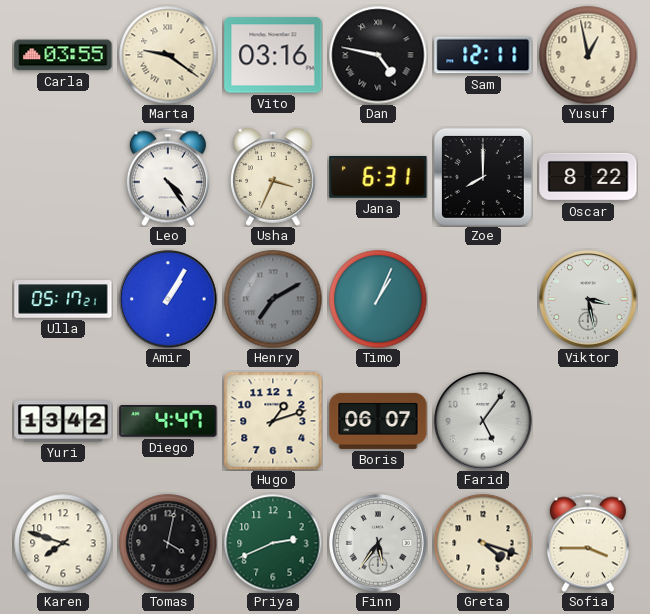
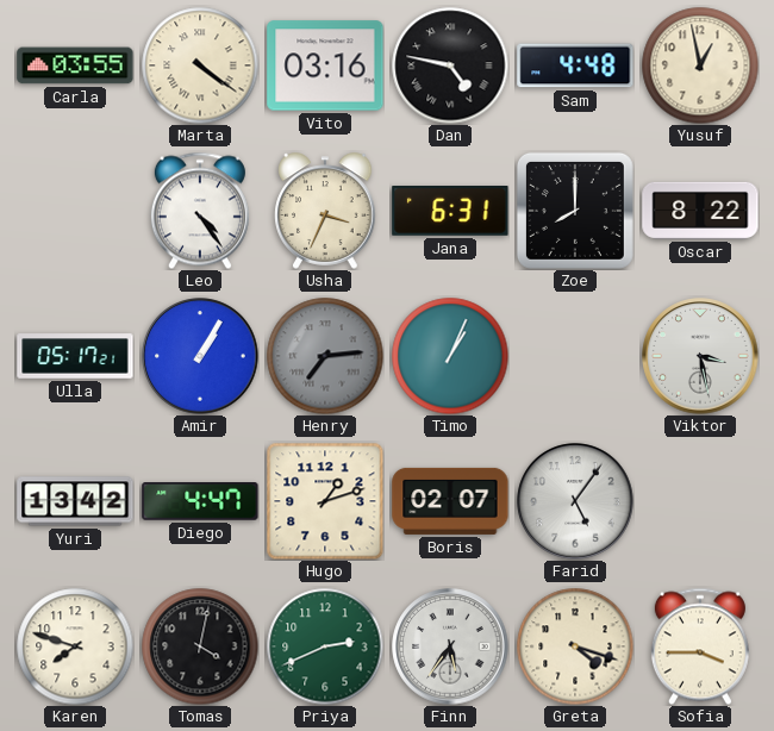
Marta: 9:21 -> 4:21 (200, 65)
Sam: 12:11 -> 4:48 (575, 65)
Henry: 7:10 -> 7:14 (325, 356)
Boris: 06:07 -> 02:07 (450, 501)
